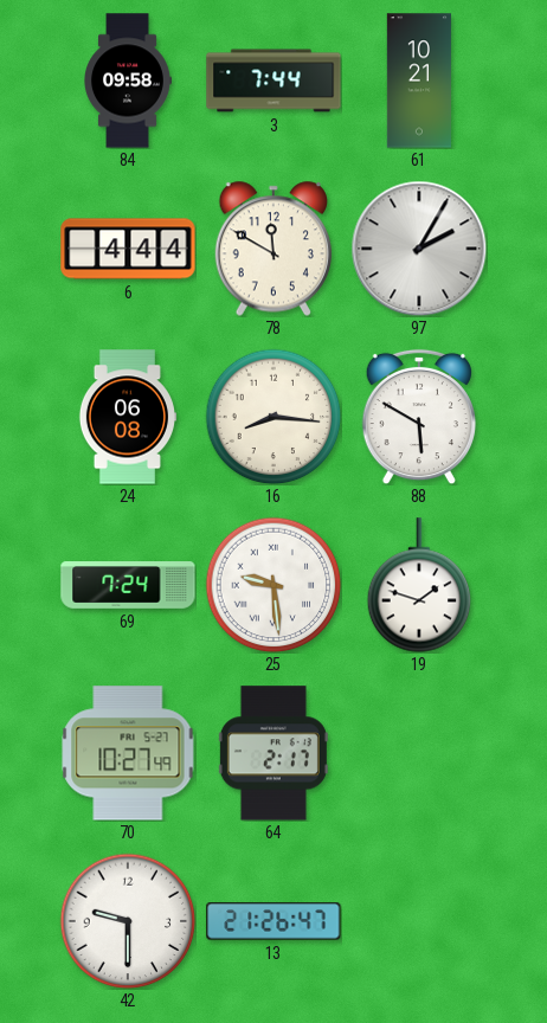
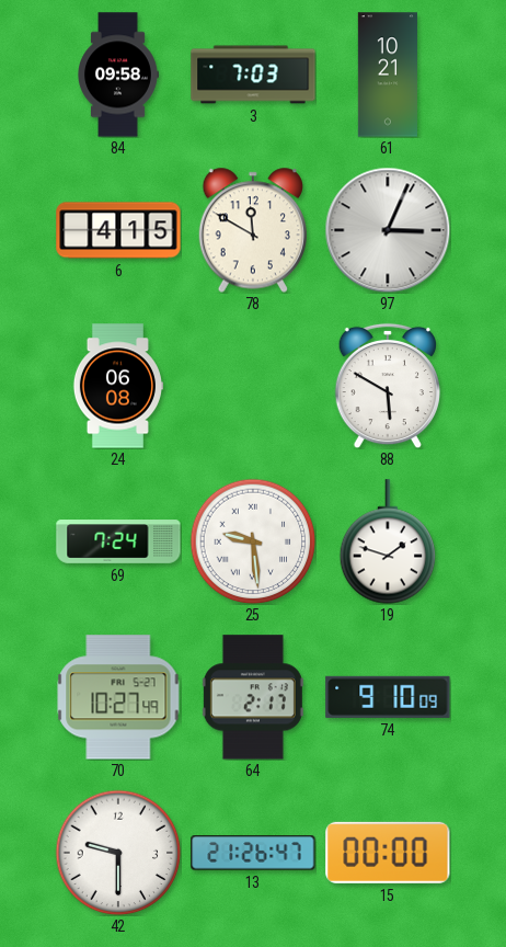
3: 7:44 -> 7:03 (253, 75)
6: 4:44 -> 4:15 (118, 230)
97: 2:05 -> 3:04 (388, 230)
16: 8:16 -> none (273, 417)
74: none -> 9:10 (388, 697)
15: none -> 00:00 (388, 853)
